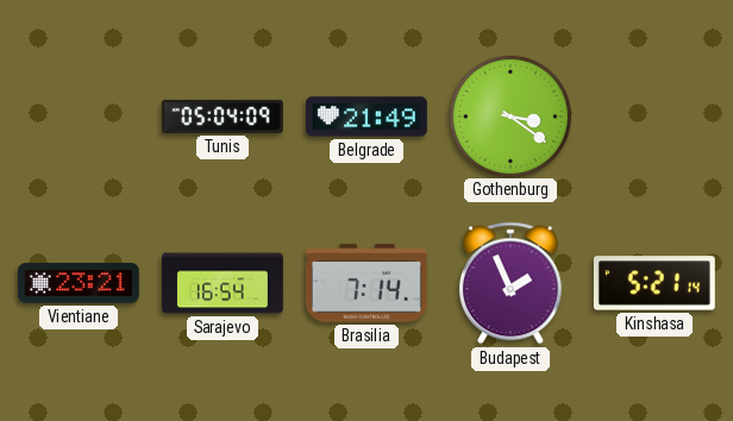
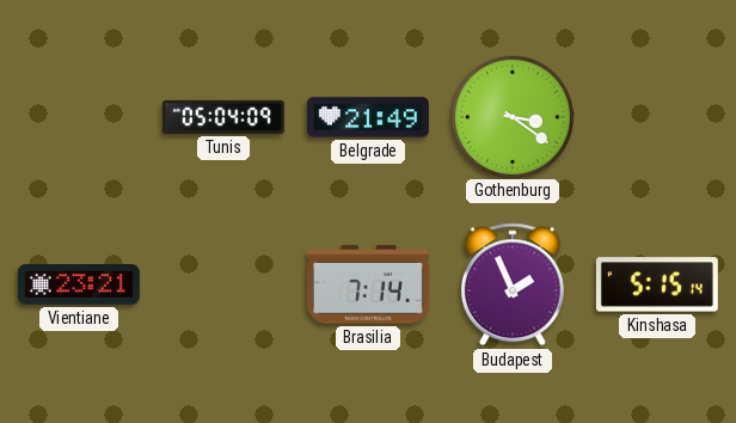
Sarajevo: 16:54 -> none (224, 283)
Kinshasa: 5:21 -> 5:15 (657, 284)
